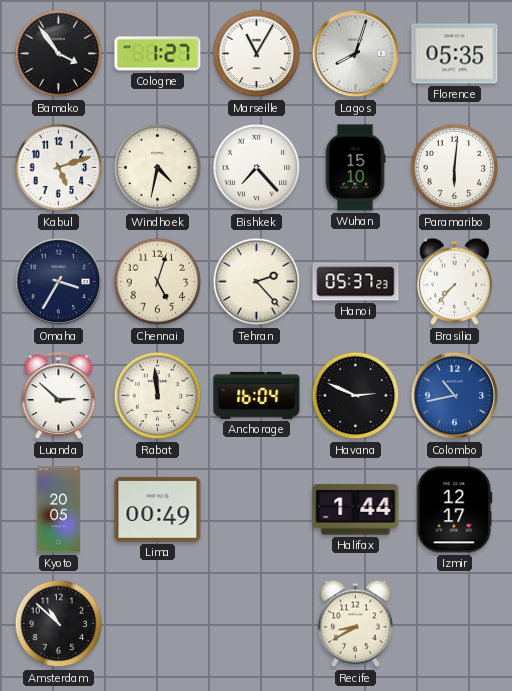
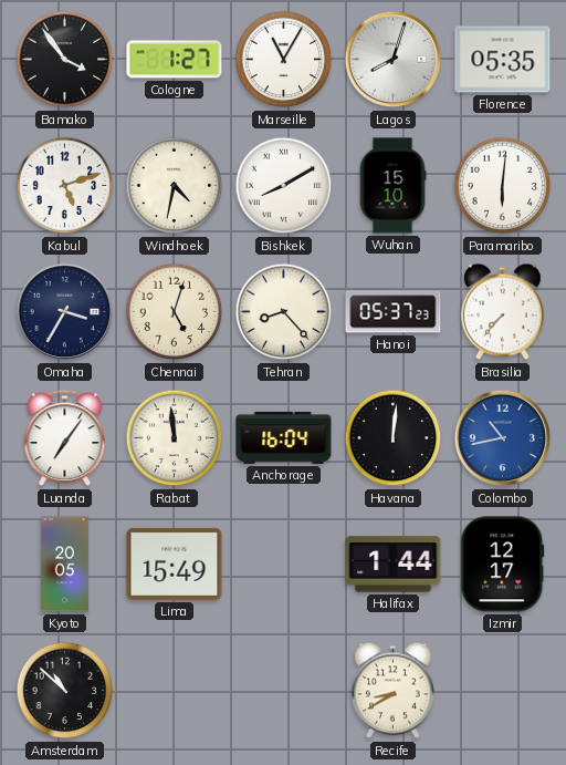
Bishkek: 7:23 -> 8:10 (284, 186)
Tehran: 2:23 -> 8:23 (284, 312)
Luanda: 2:52 -> 7:06 (65, 438)
Havana: 2:49 -> 12:01 (394, 438)
Lima: 00:49 -> 15:49 (175, 564)
